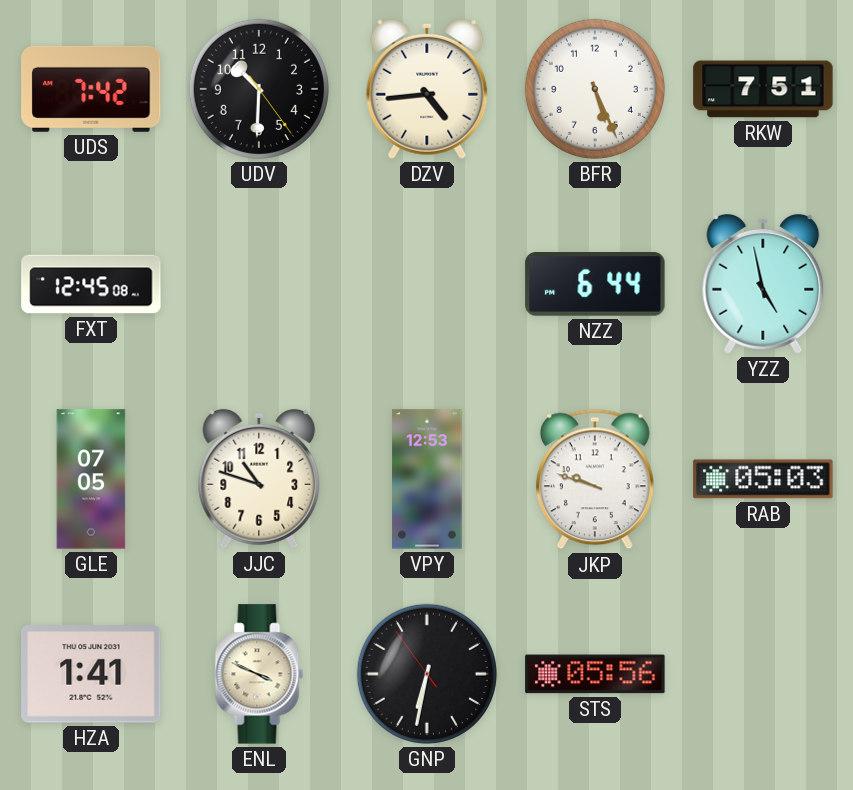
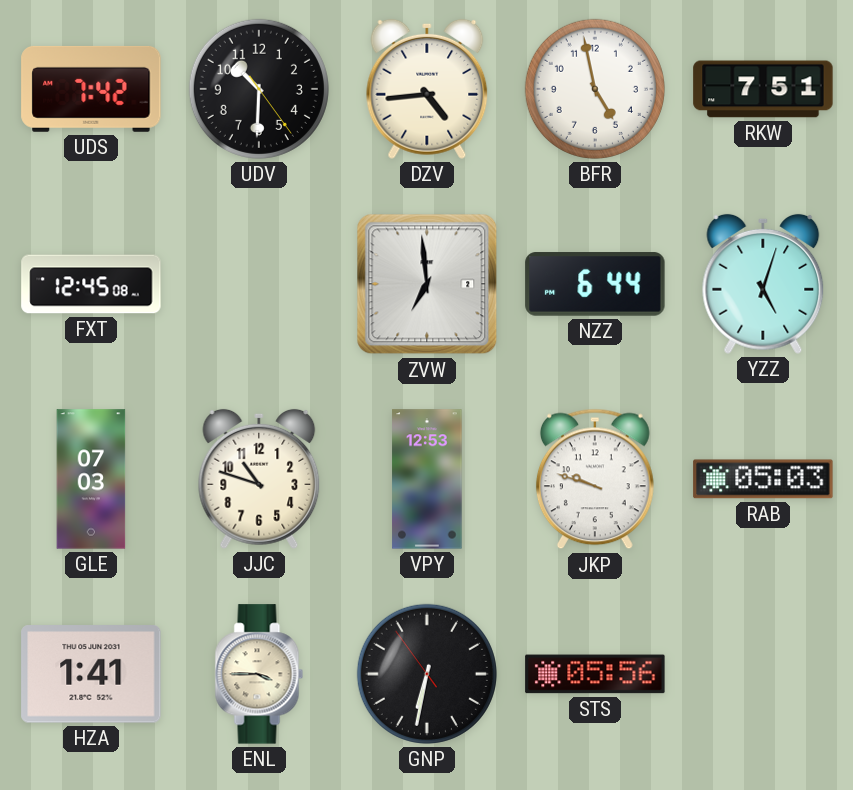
BFR: 5:26 -> 4:58 (595, 89)
ZVW: none -> 6:59 (427, 284)
YZZ: 4:58 -> 5:03 (763, 284)
GLE: 07:05 -> 07:03 (91, 479)
ENL: 3:49 -> 3:45 (259, 674)
